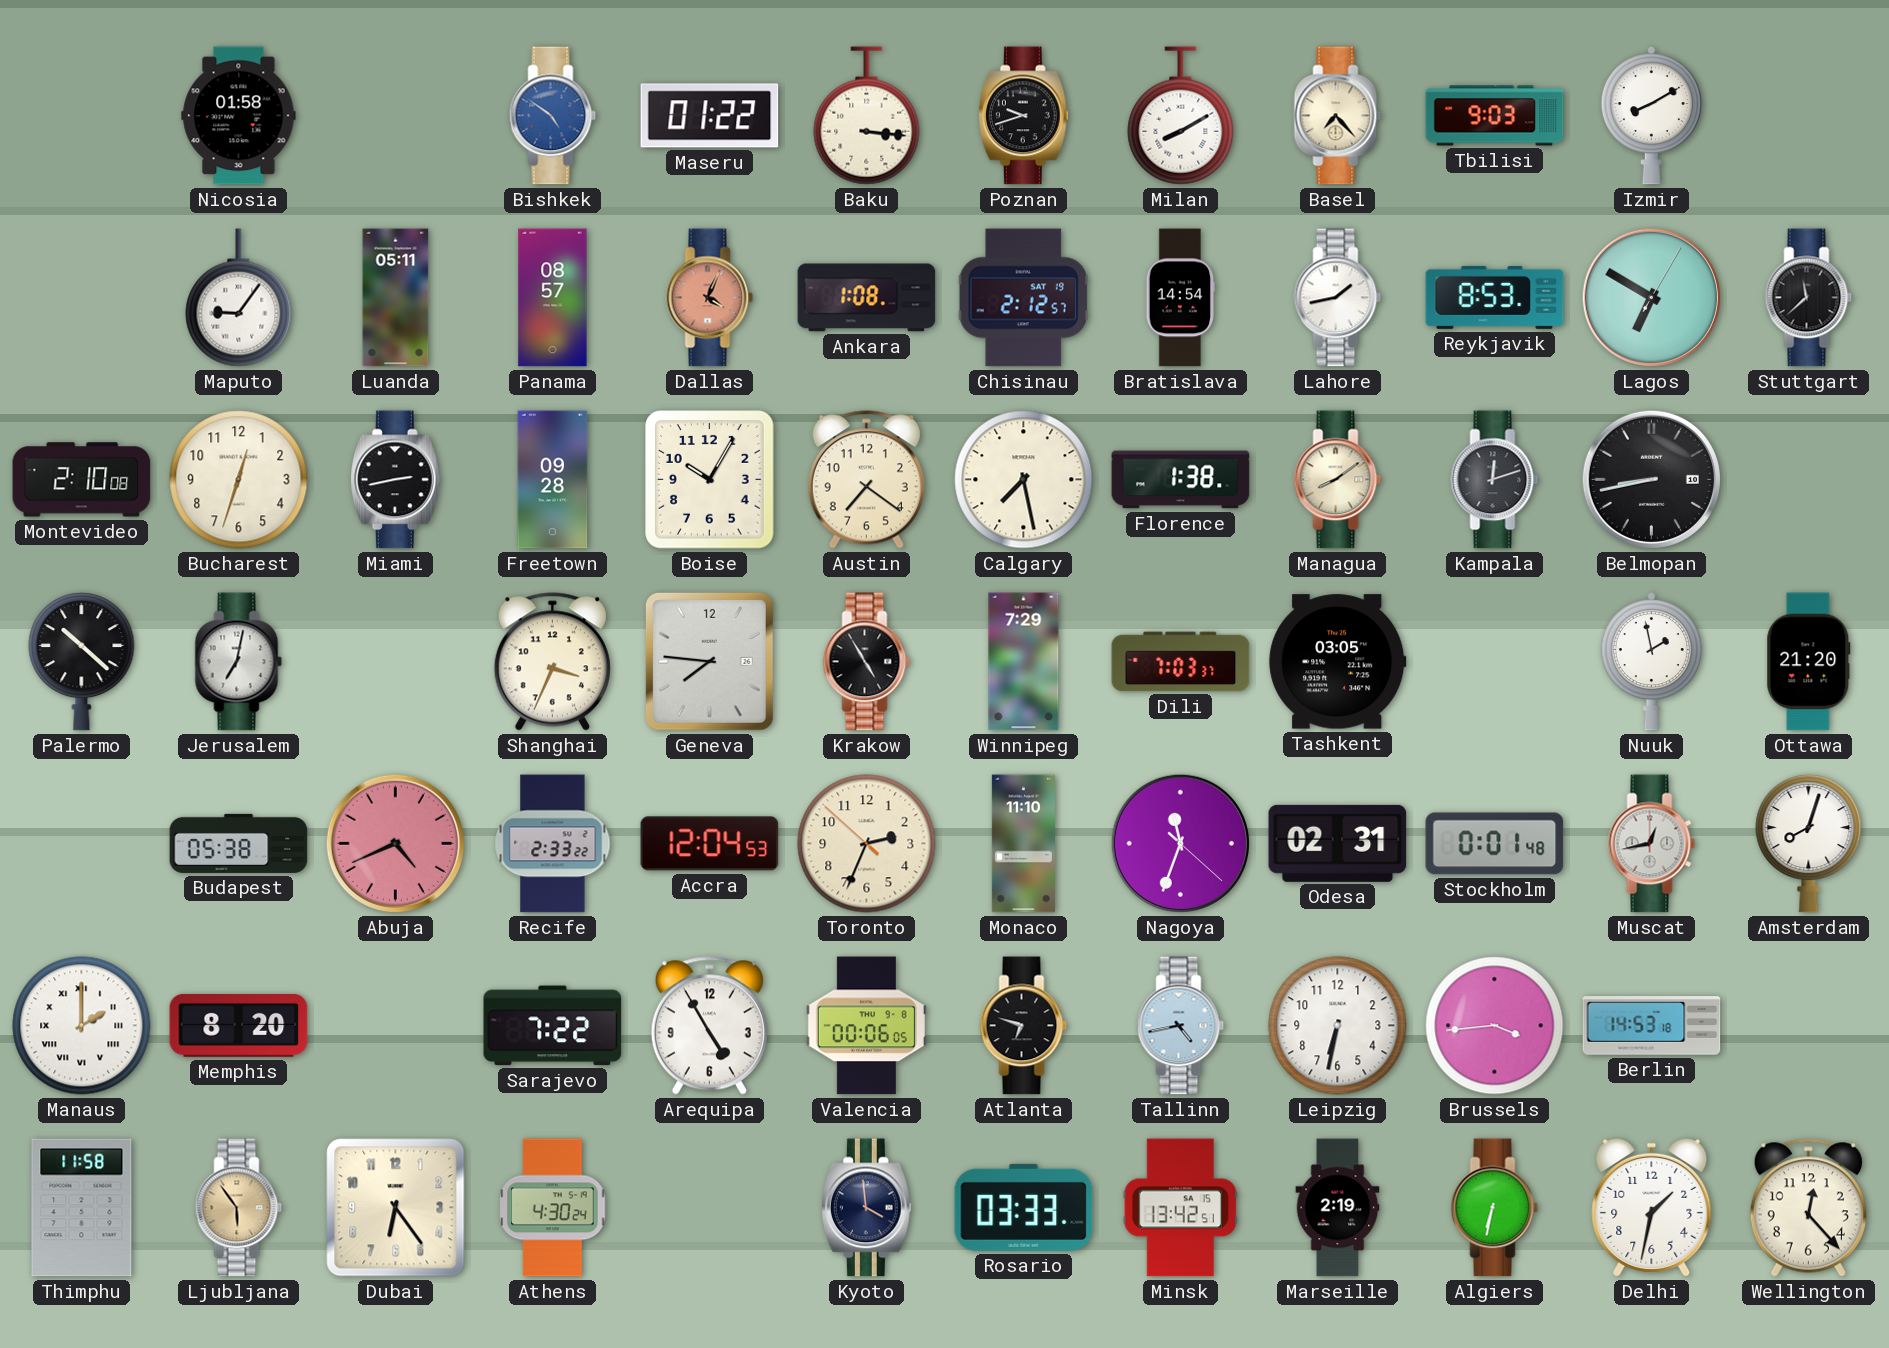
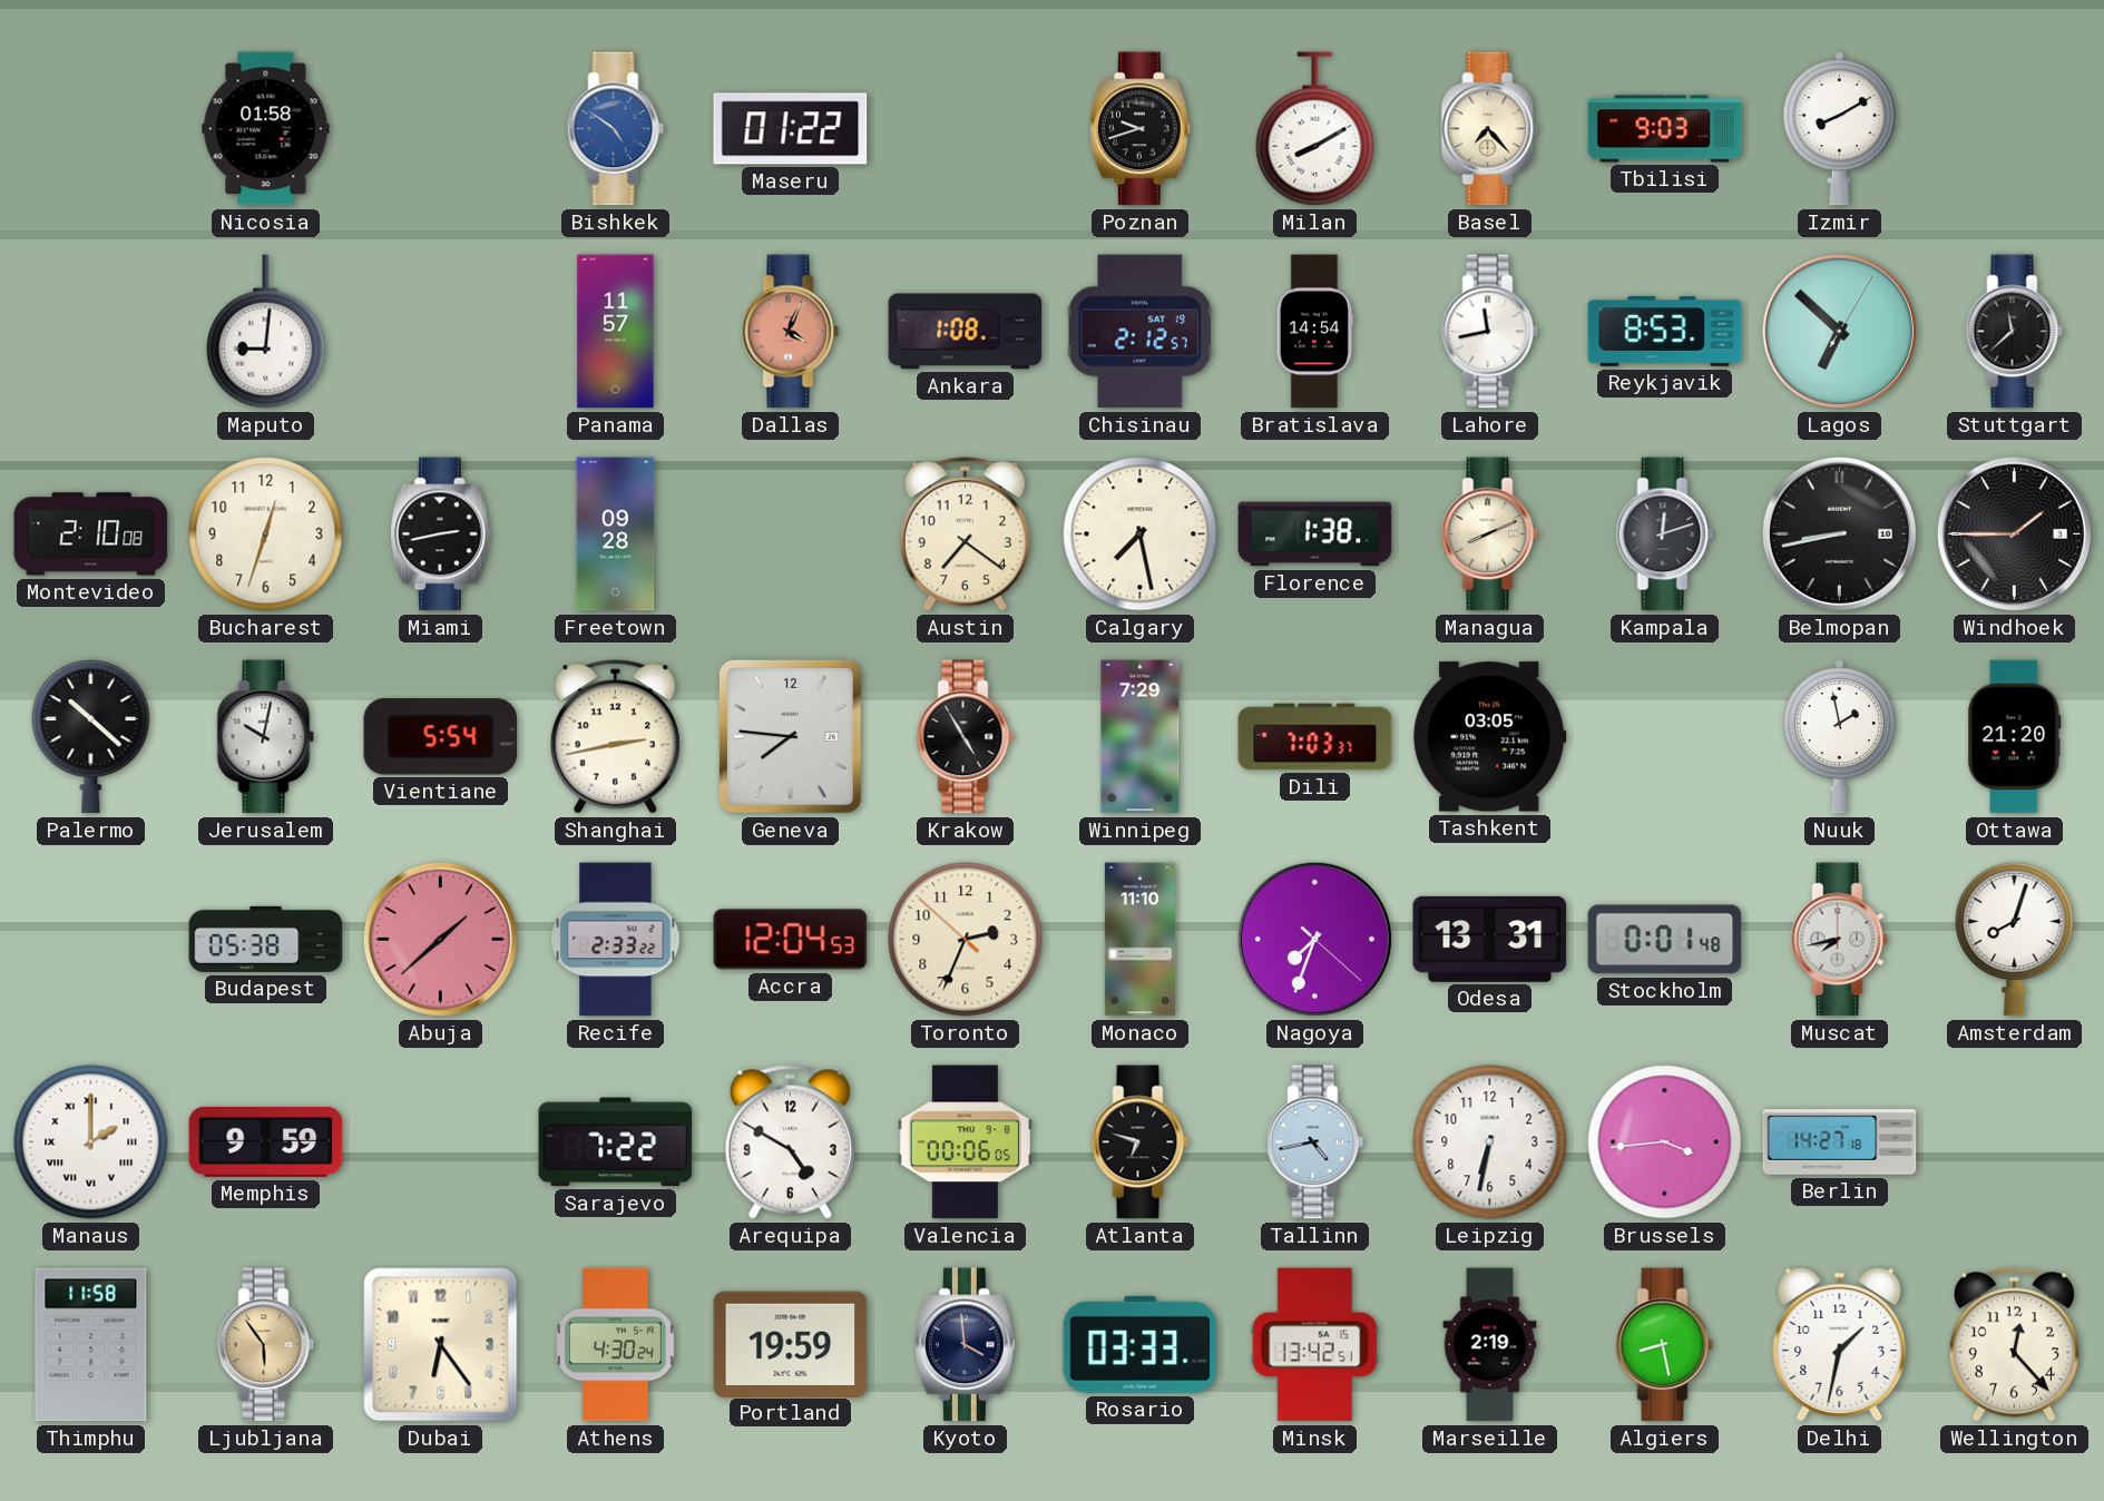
Baku: 3:16 -> none (867, 116)
Maputo: 9:06 -> 9:01 (266, 332)
Luanda: 05:11 -> none (396, 298)
Panama: 08:57 -> 11:57 (616, 332)
Lahore: 1:43 -> 11:43 (1490, 332)
Lagos: 6:50 -> 6:52 (1839, 331)
Boise: 10:05 -> none (710, 480)
Managua: 8:09 -> 8:11 (1490, 534)
Windhoek: none -> 1:45 (2014, 533)
Jerusalem: 7:02 -> 10:02 (266, 737)
Vientiane: none -> 5:54 (441, 737)
Shanghai: 3:34 -> 2:43 (615, 737)
Abuja: 4:41 -> 1:38 (440, 939)
Nagoya: 11:33 -> 7:33 (1314, 939)
Odesa: 02:31 -> 13:31 (1490, 939)
Muscat: 12:43 -> 7:43 (1840, 940)
Memphis: 8:20 -> 9:59 (266, 1141)
Arequipa: 4:55 -> 4:50 (790, 1142)
Berlin: 14:53 -> 14:27 (1840, 1142)
Portland: none -> 19:59 (791, 1344)
Algiers: 6:32 -> 8:28 (1665, 1345)
